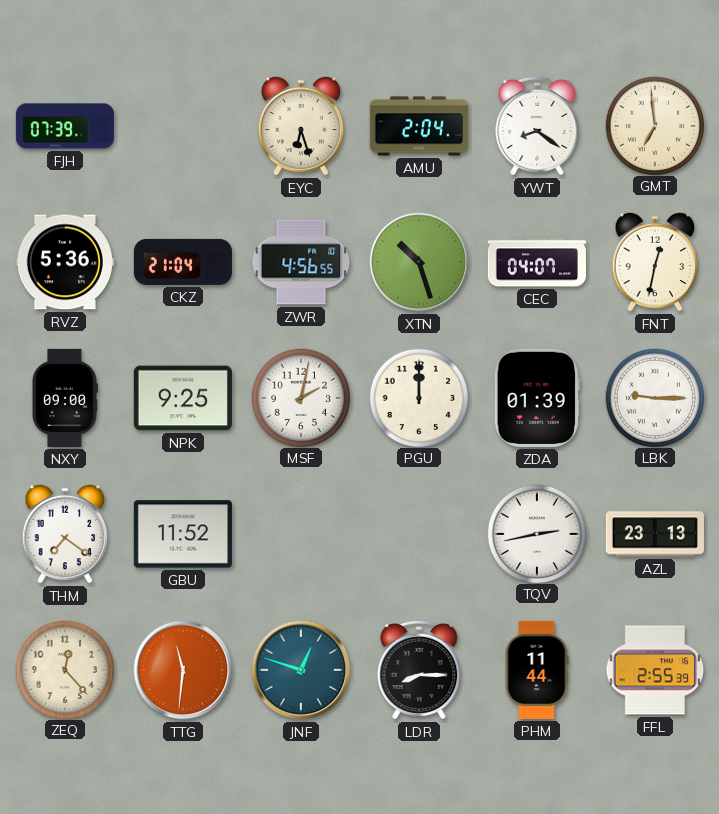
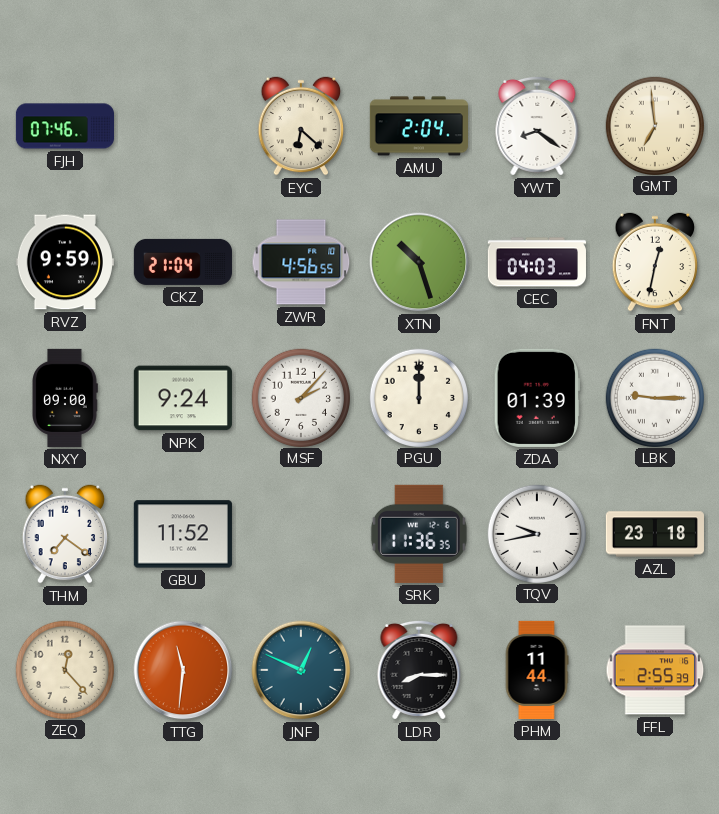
FJH: 07:39 -> 07:46 (64, 126)
EYC: 6:27 -> 6:22 (301, 126)
RVZ: 5:36 -> 9:59 (65, 262)
CEC: 04:07 -> 04:03 (537, 262)
NPK: 9:25 -> 9:24 (183, 398)
MSF: 2:02 -> 2:07 (300, 397)
SRK: none -> 11:36 (419, 534)
TQV: 2:43 -> 9:43 (536, 533)
AZL: 23:13 -> 23:18 (655, 534)
JNF: 12:48 -> 12:49 (301, 670)
